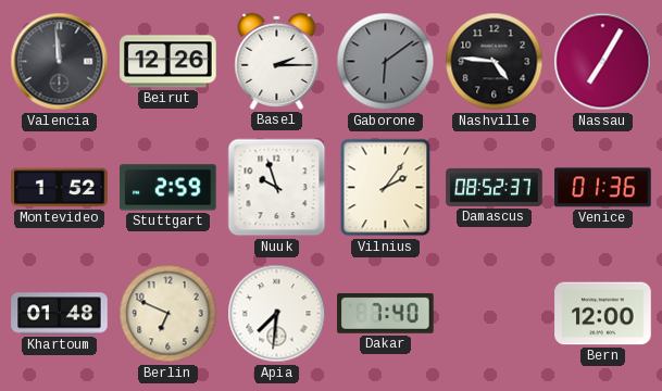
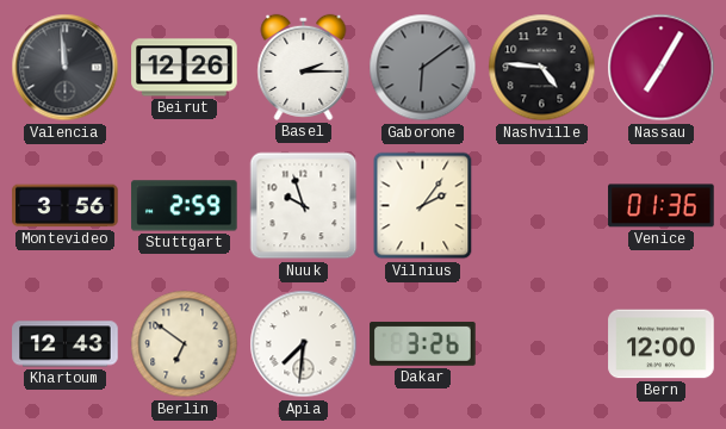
Montevideo: 1:52 -> 3:56 (66, 206)
Damascus: 08:52 -> none (495, 187)
Khartoum: 01:48 -> 12:43 (66, 344)
Berlin: 6:49 -> 6:51 (185, 344)
Dakar: 7:40 -> 3:26 (423, 343)
